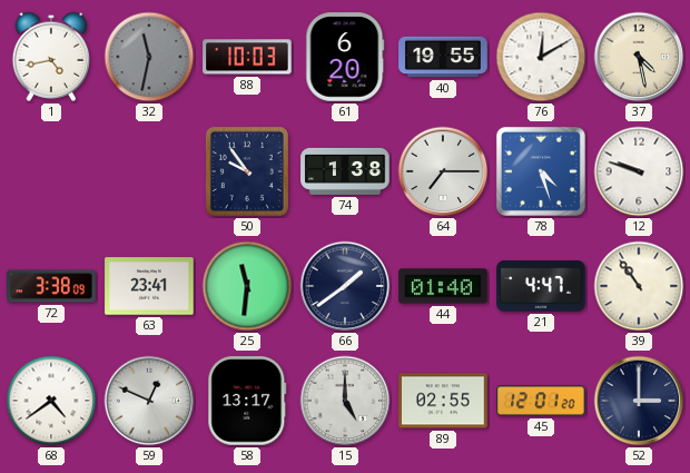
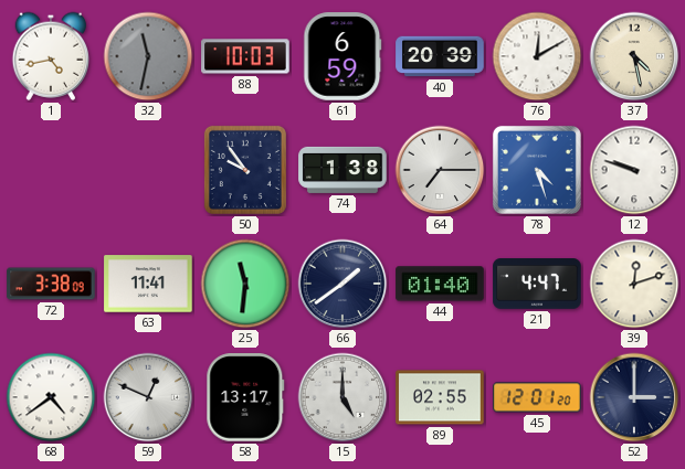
61: 6:20 -> 6:59 (342, 56)
40: 19:55 -> 20:39 (440, 56)
63: 23:41 -> 11:41 (148, 284)
39: 10:54 -> 12:12 (634, 284)
